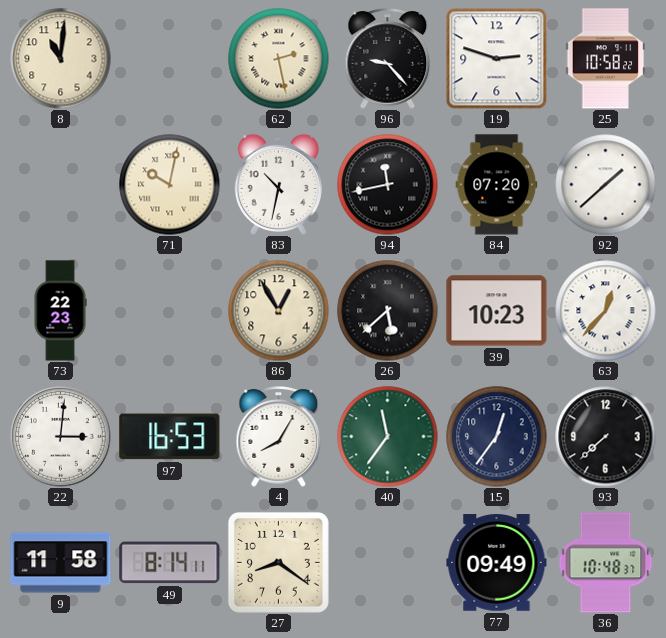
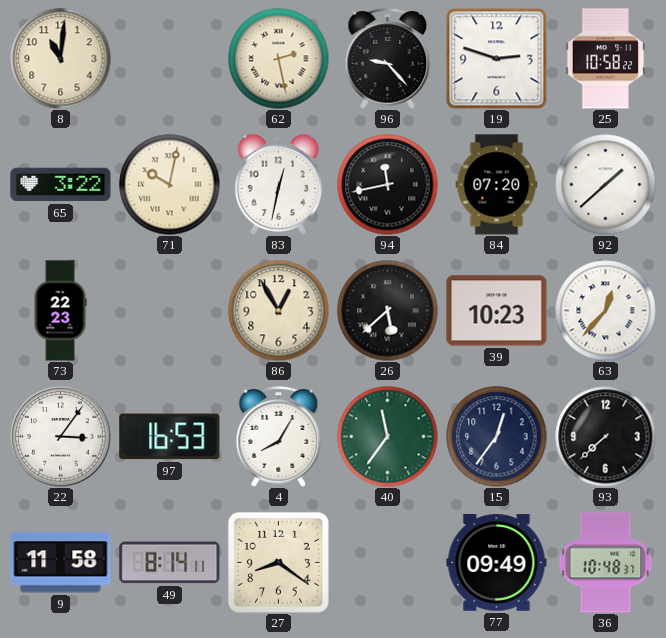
65: none -> 3:22 (61, 185)
83: 10:32 -> 12:32 (278, 184)
22: 3:01 -> 3:06 (61, 437)
